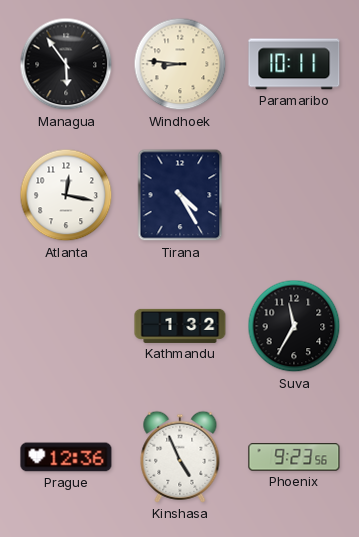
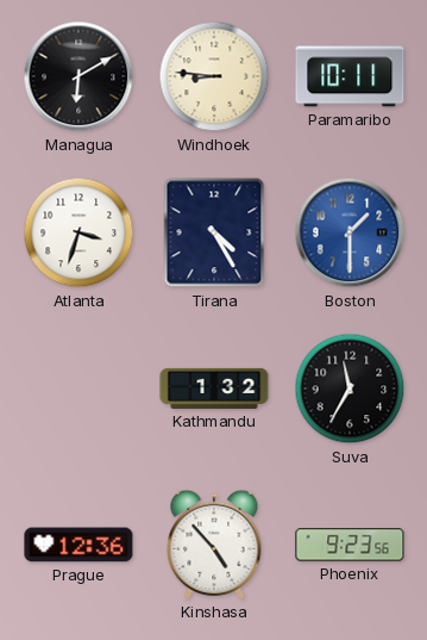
Managua: 5:54 -> 6:10 (79, 76)
Atlanta: 12:17 -> 3:33 (79, 232)
Boston: none -> 1:30 (350, 232)
Kinshasa: 4:56 -> 4:53 (214, 545)
